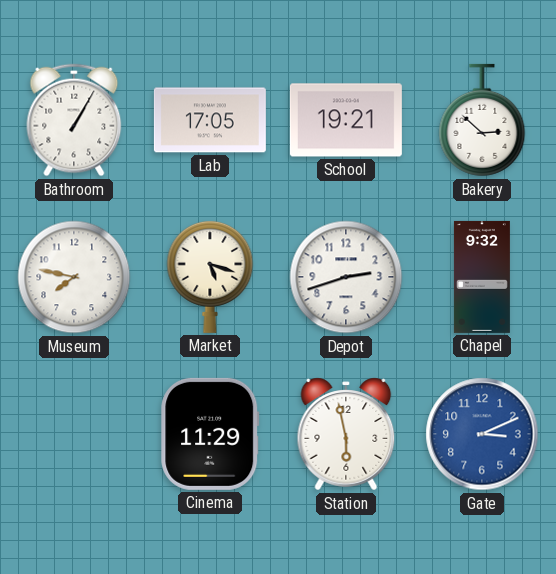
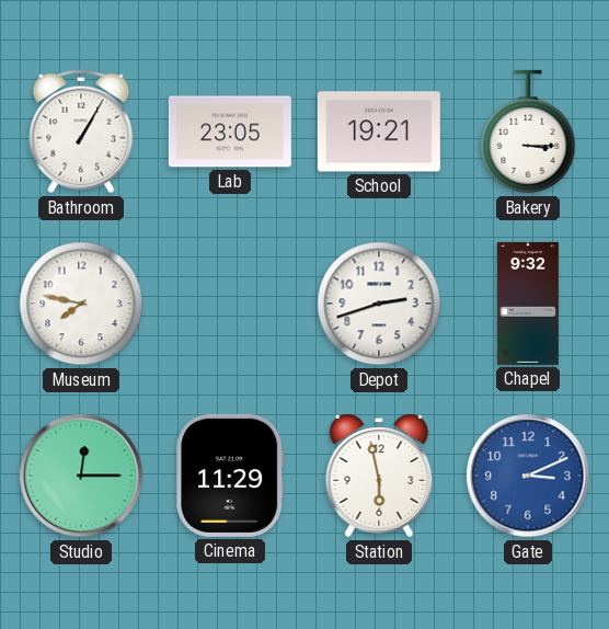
Lab: 17:05 -> 23:05 (230, 131)
Bakery: 2:52 -> 3:15 (528, 131)
Market: 5:18 -> none (210, 276)
Studio: none -> 12:15 (81, 476)
